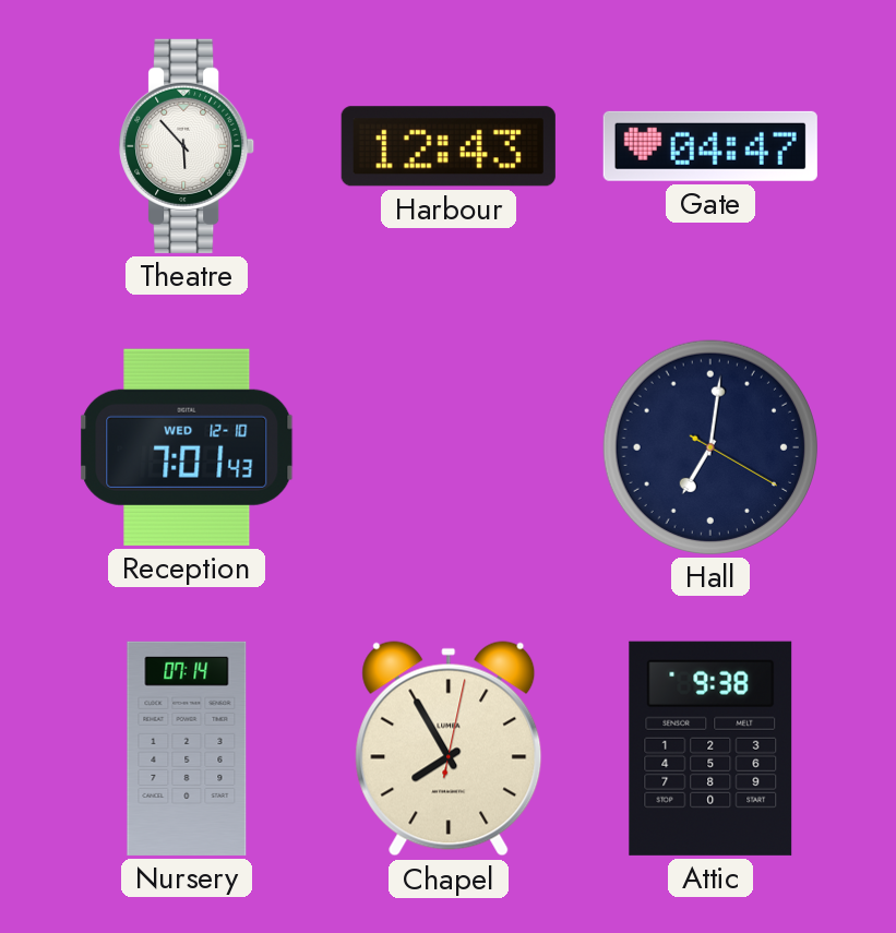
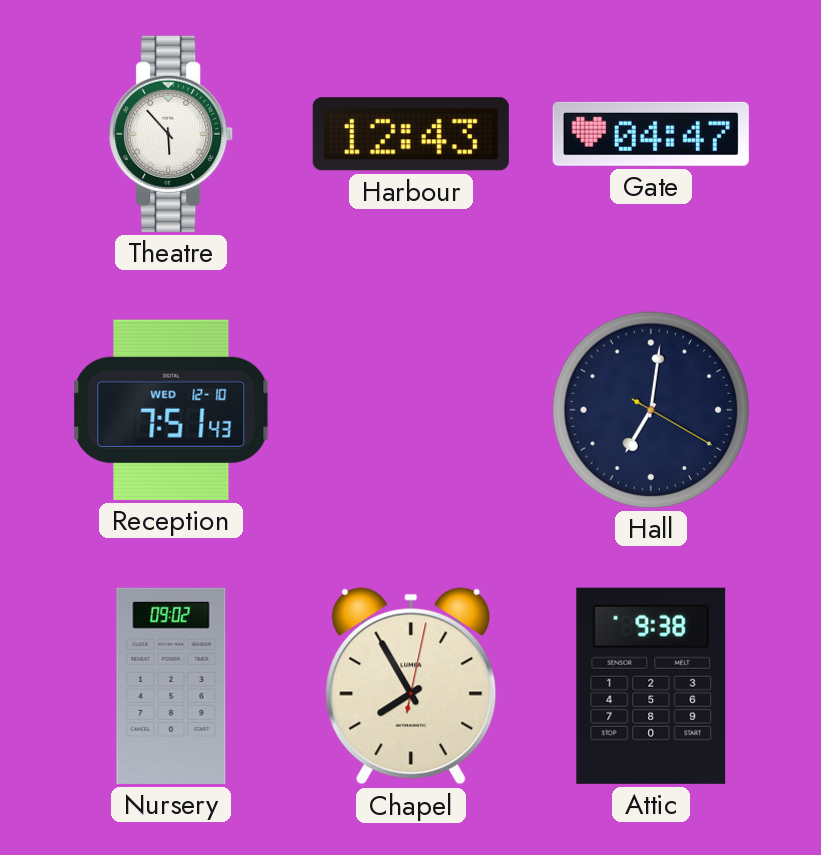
Reception: 7:01 -> 7:51 (171, 410)
Nursery: 07:14 -> 09:02 (171, 686)
